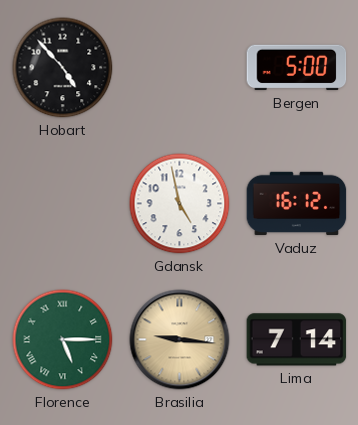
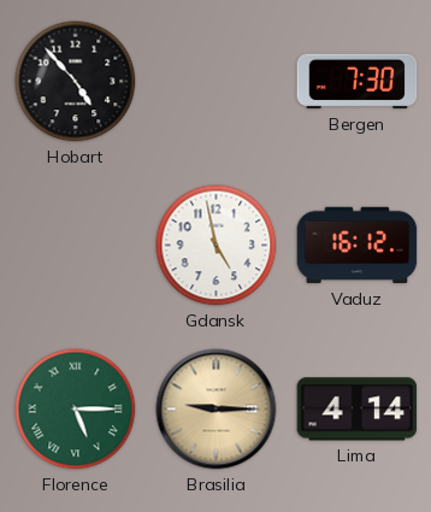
Bergen: 5:00 -> 7:30 (358, 82)
Brasilia: 9:16 -> 9:15 (217, 410)
Lima: 7:14 -> 4:14 (358, 410)
